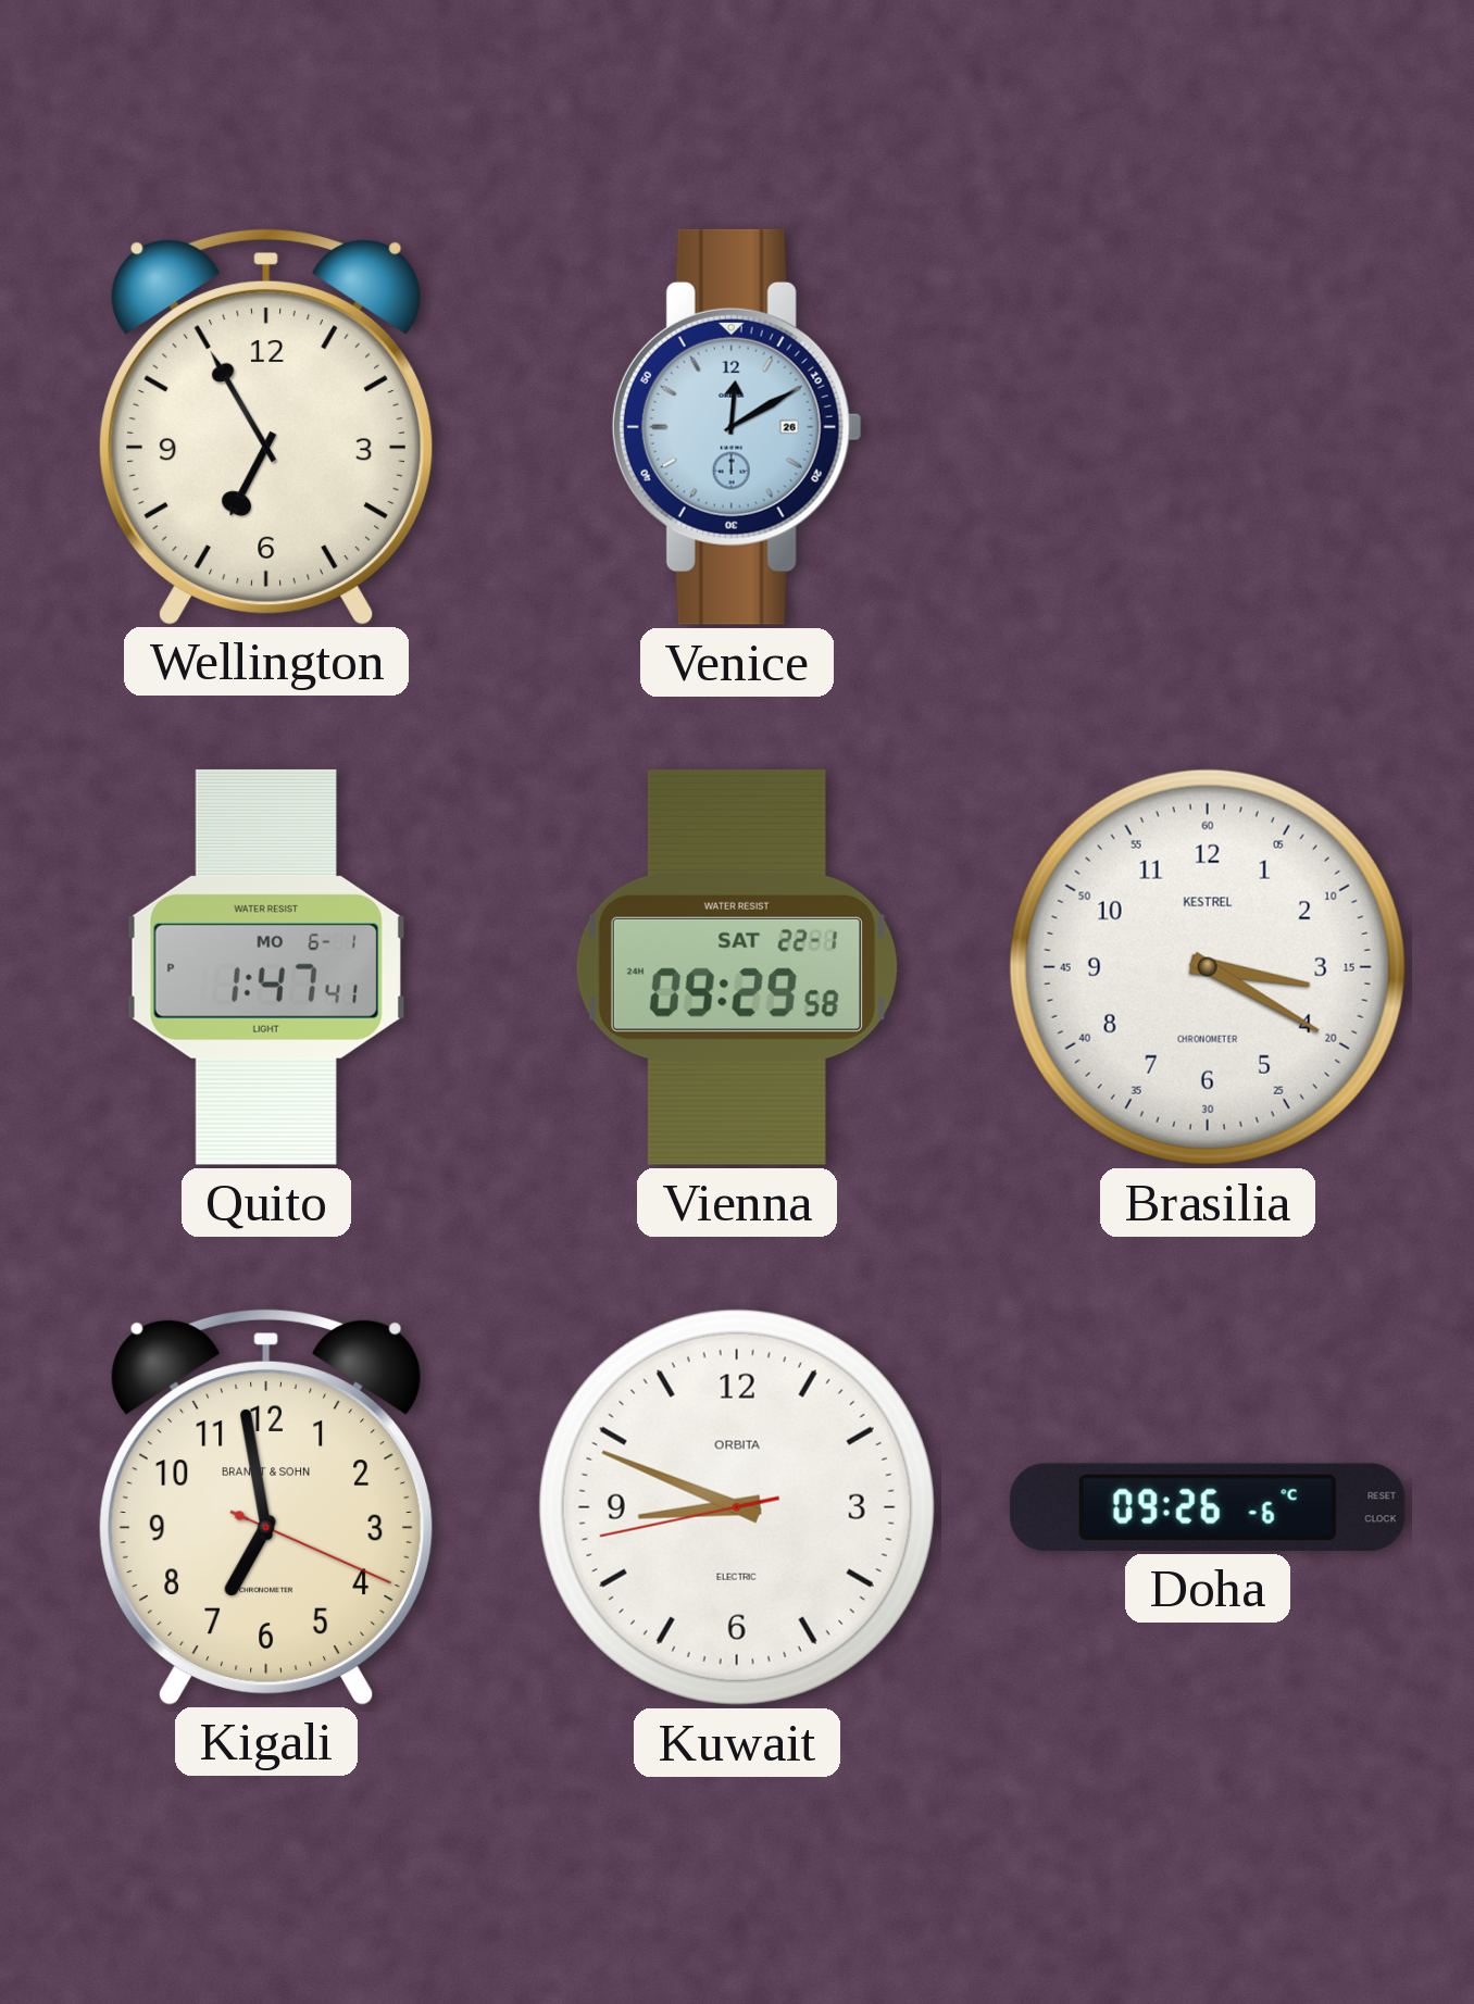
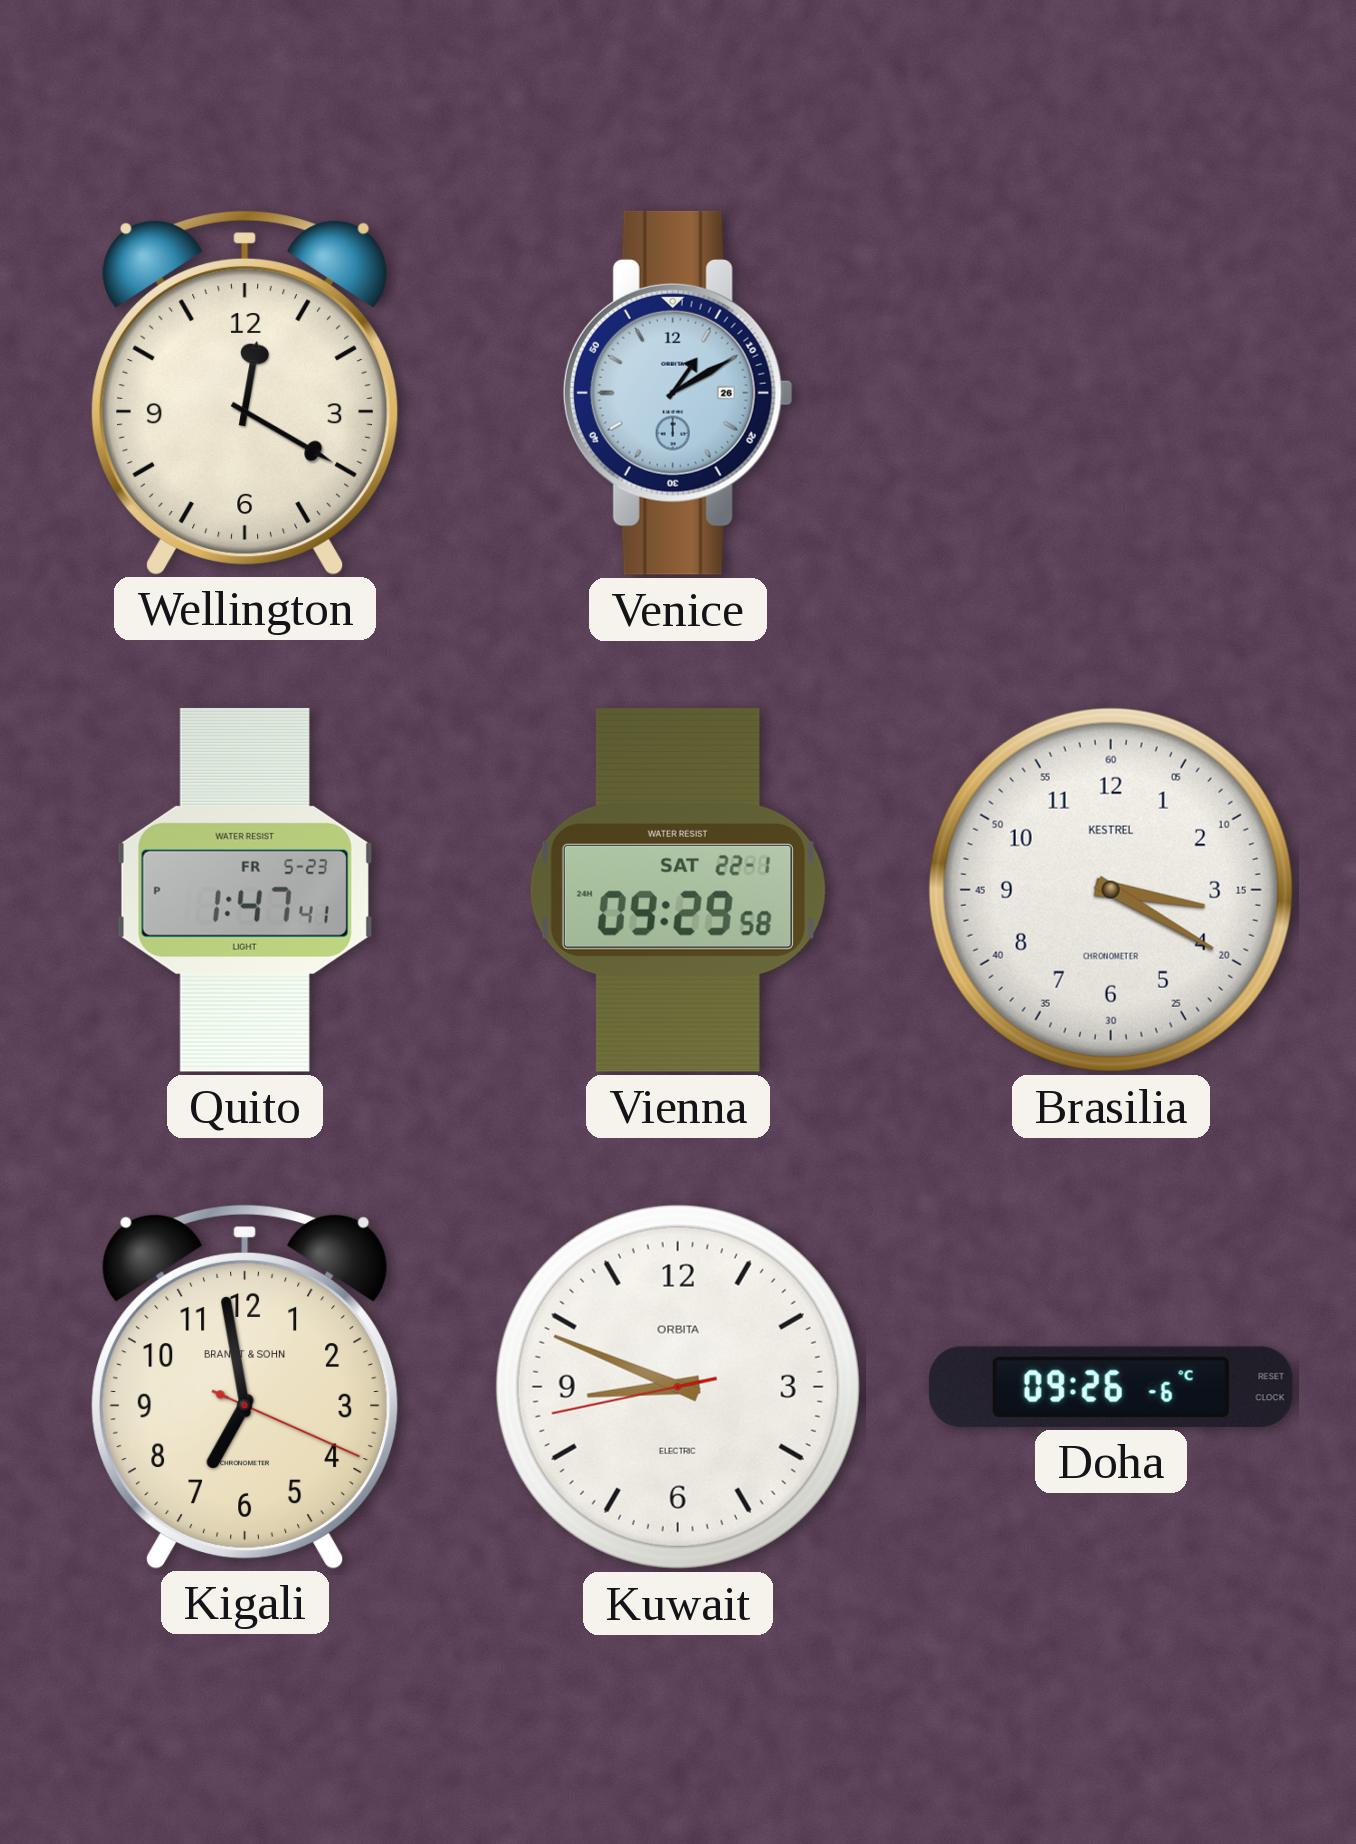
Wellington: 6:55 -> 12:20 (245, 393)
Venice: 12:10 -> 1:10 (678, 393)
Quito date: MO 6-1 -> FR 5-23 (245, 890)
